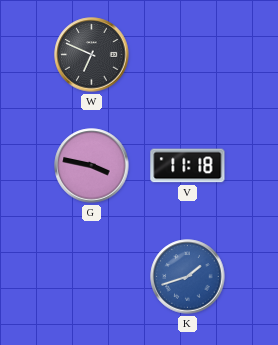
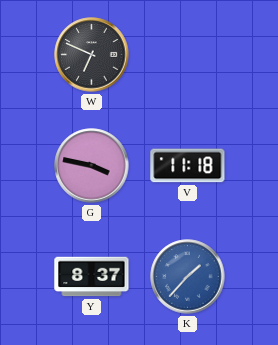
Y: none -> 8:37 (92, 277)
K: 1:42 -> 1:37 (188, 277)
